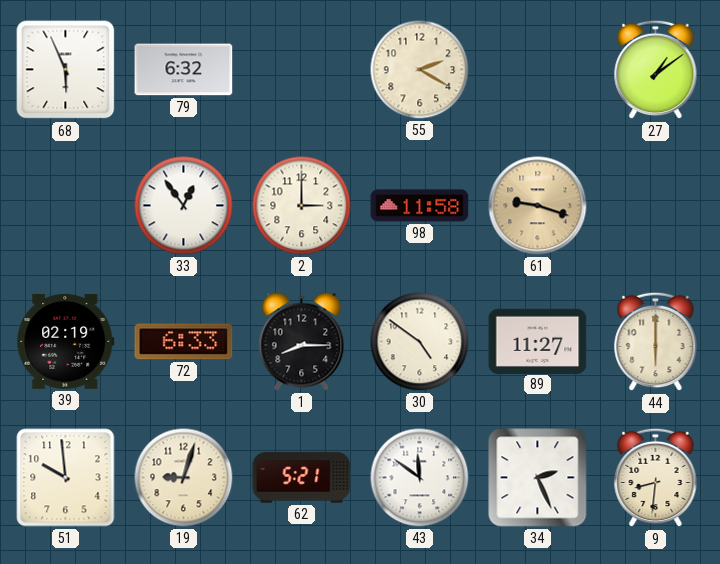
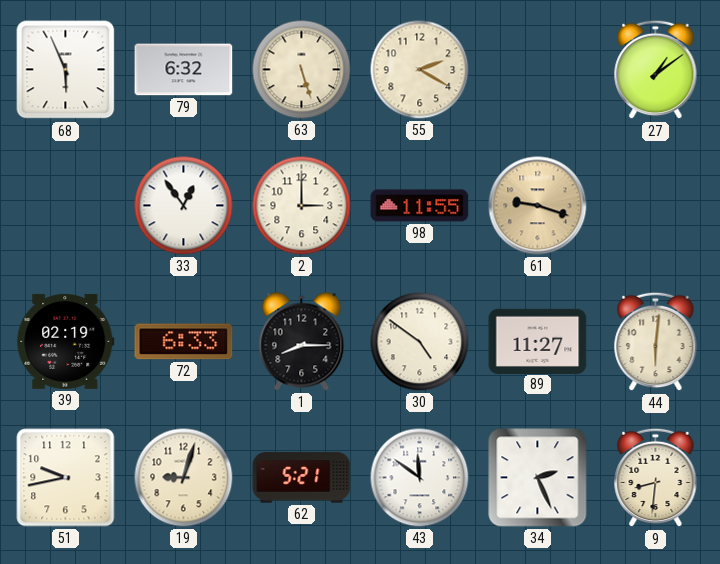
63: none -> 5:27 (302, 70)
98: 11:58 -> 11:55 (420, 206)
44: 6:00 -> 6:01 (656, 342)
51: 9:59 -> 9:43 (66, 478)
